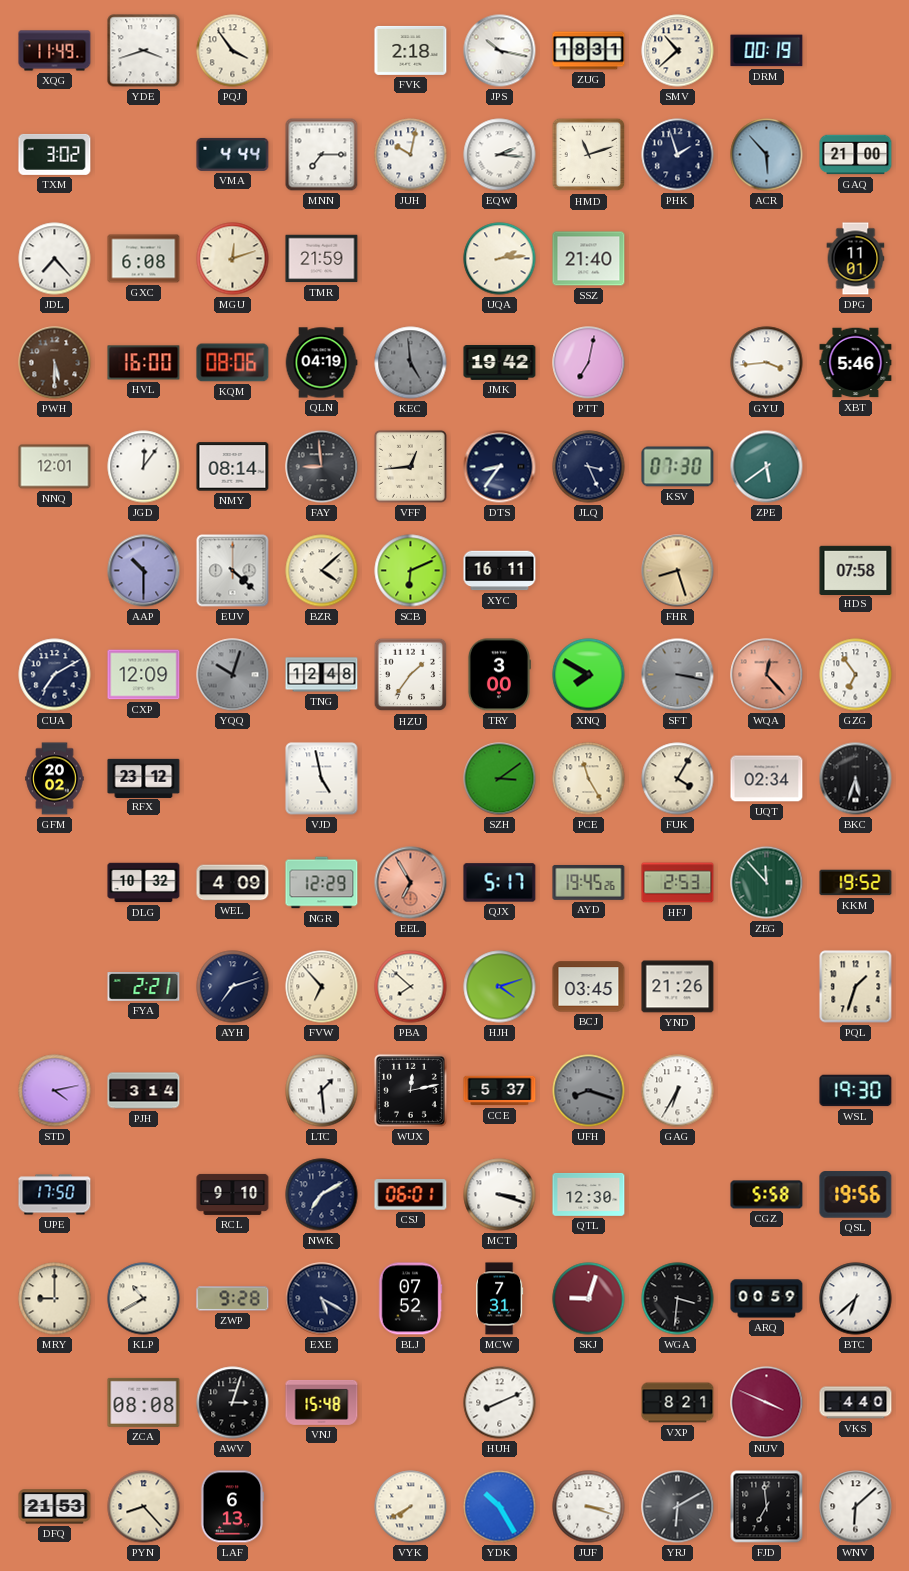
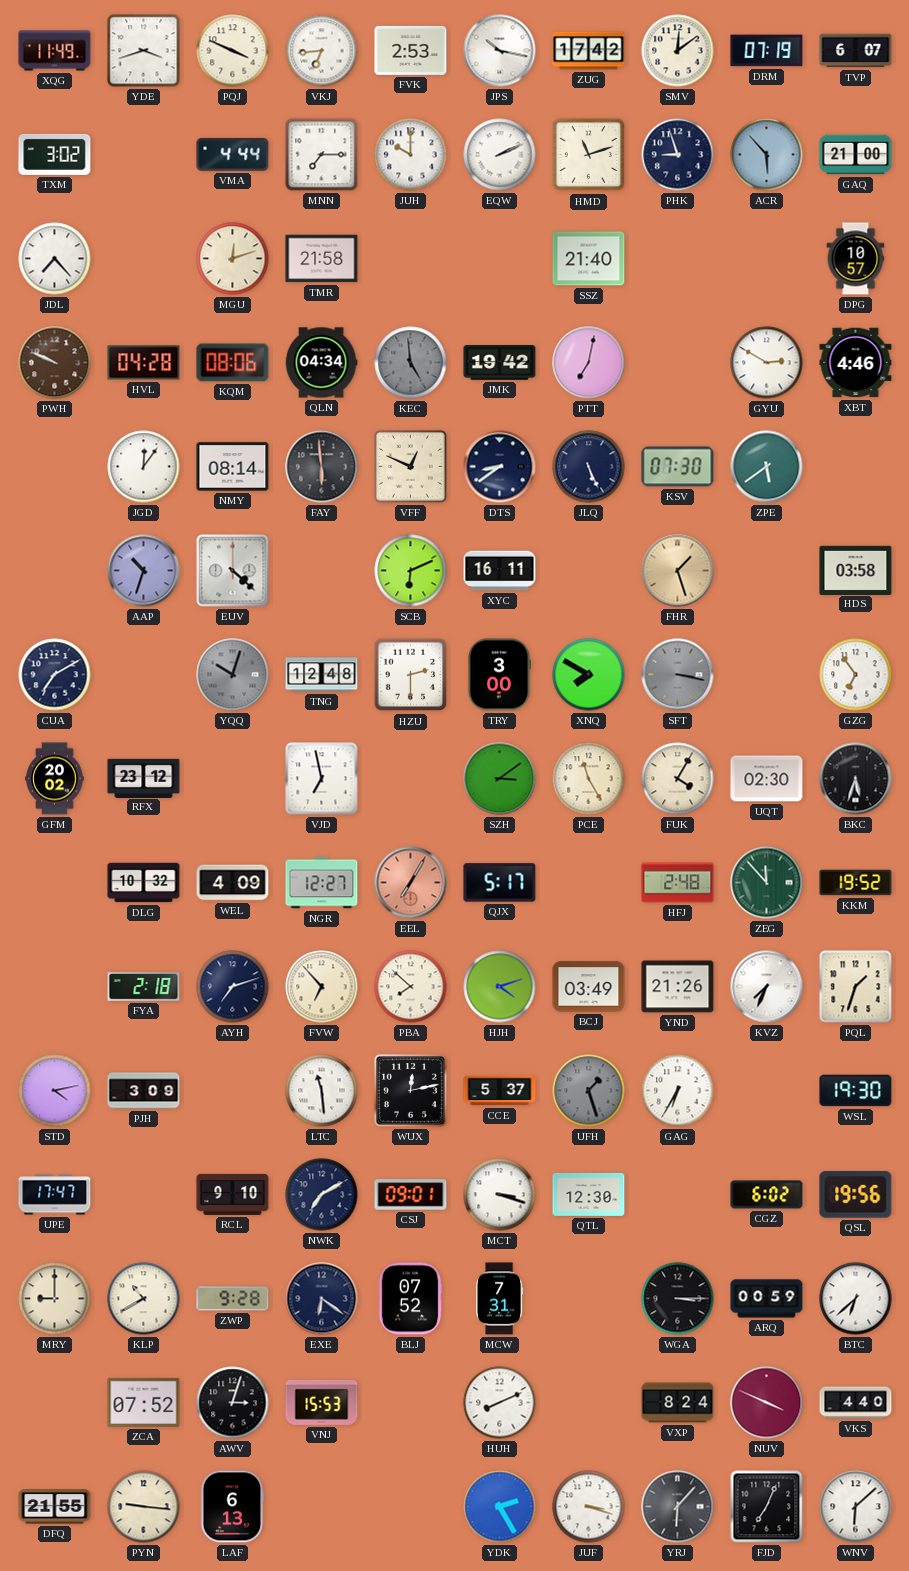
PQJ: 3:54 -> 3:49 (233, 51)
VKJ: none -> 6:44 (322, 51)
FVK: 2:18 -> 2:53 (411, 50)
ZUG: 18:31 -> 17:42 (589, 51)
SMV: 10:38 -> 12:09 (678, 51)
DRM: 00:19 -> 07:19 (767, 51)
TVP: none -> 6:07 (856, 51)
JUH: 10:02 -> 10:00 (411, 155)
EQW: 2:16 -> 2:11 (500, 155)
PHK: 1:57 -> 8:57 (678, 155)
GXC: 6:08 -> none (144, 259)
TMR: 21:59 -> 21:58 (322, 259)
UQA: 2:14 -> none (500, 259)
DPG: 11:01 -> 10:57 (856, 259)
PWH: 5:30 -> 9:49 (55, 363)
HVL: 16:00 -> 04:28 (144, 363)
QLN: 04:19 -> 04:34 (321, 363)
GYU: 3:44 -> 2:50 (767, 363)
XBT: 5:46 -> 4:46 (856, 363)
NNQ: 12:01 -> none (55, 467)
FAY: 8:59 -> 5:59 (322, 467)
VFF: 12:44 -> 12:49 (410, 466)
DTS: 8:36 -> 8:39 (500, 467)
JLQ: 3:26 -> 5:26 (589, 467)
AAP: 10:30 -> 10:33 (144, 571)
BZR: 4:08 -> none (322, 571)
FHR: 8:27 -> 1:27 (678, 571)
HDS: 07:58 -> 03:58 (856, 570)
CXP: 12:09 -> none (144, 675)
HZU: 1:36 -> 2:30 (411, 675)
WQA: 12:23 -> none (767, 675)
VJD: 4:58 -> 6:58 (322, 779)
UQT: 02:34 -> 02:30 (767, 779)
NGR: 12:29 -> 12:27 (322, 883)
EEL: 6:55 -> 7:05 (411, 883)
AYD: 19:45 -> none (589, 882)
HFJ: 2:53 -> 2:48 (678, 883)
FYA: 2:21 -> 2:18 (144, 987)
BCJ: 03:45 -> 03:49 (589, 987)
KVZ: none -> 7:34 (767, 987)
PJH: 3:14 -> 3:09 (144, 1091)
LTC: 1:29 -> 11:29 (322, 1091)
UFH: 8:18 -> 1:27 (589, 1091)
UPE: 17:50 -> 17:47 (55, 1195)
CSJ: 06:01 -> 09:01 (411, 1195)
CGZ: 5:58 -> 6:02 (767, 1195)
EXE: 5:20 -> 6:21 (322, 1299)
SKJ: 9:03 -> none (589, 1299)
WGA: 3:31 -> 3:15 (678, 1299)
ZCA: 08:08 -> 07:52 (144, 1402)
VNJ: 15:48 -> 15:53 (322, 1402)
VXP: 8:21 -> 8:24 (678, 1403)
DFQ: 21:53 -> 21:55 (55, 1507)
PYN: 8:23 -> 9:16 (144, 1507)
VYK: 7:40 -> none (411, 1507)
YDK: 10:25 -> 2:25 (500, 1507)
YRJ: 6:10 -> 6:07 (678, 1507)
FJD: 6:59 -> 7:04 (767, 1507)
